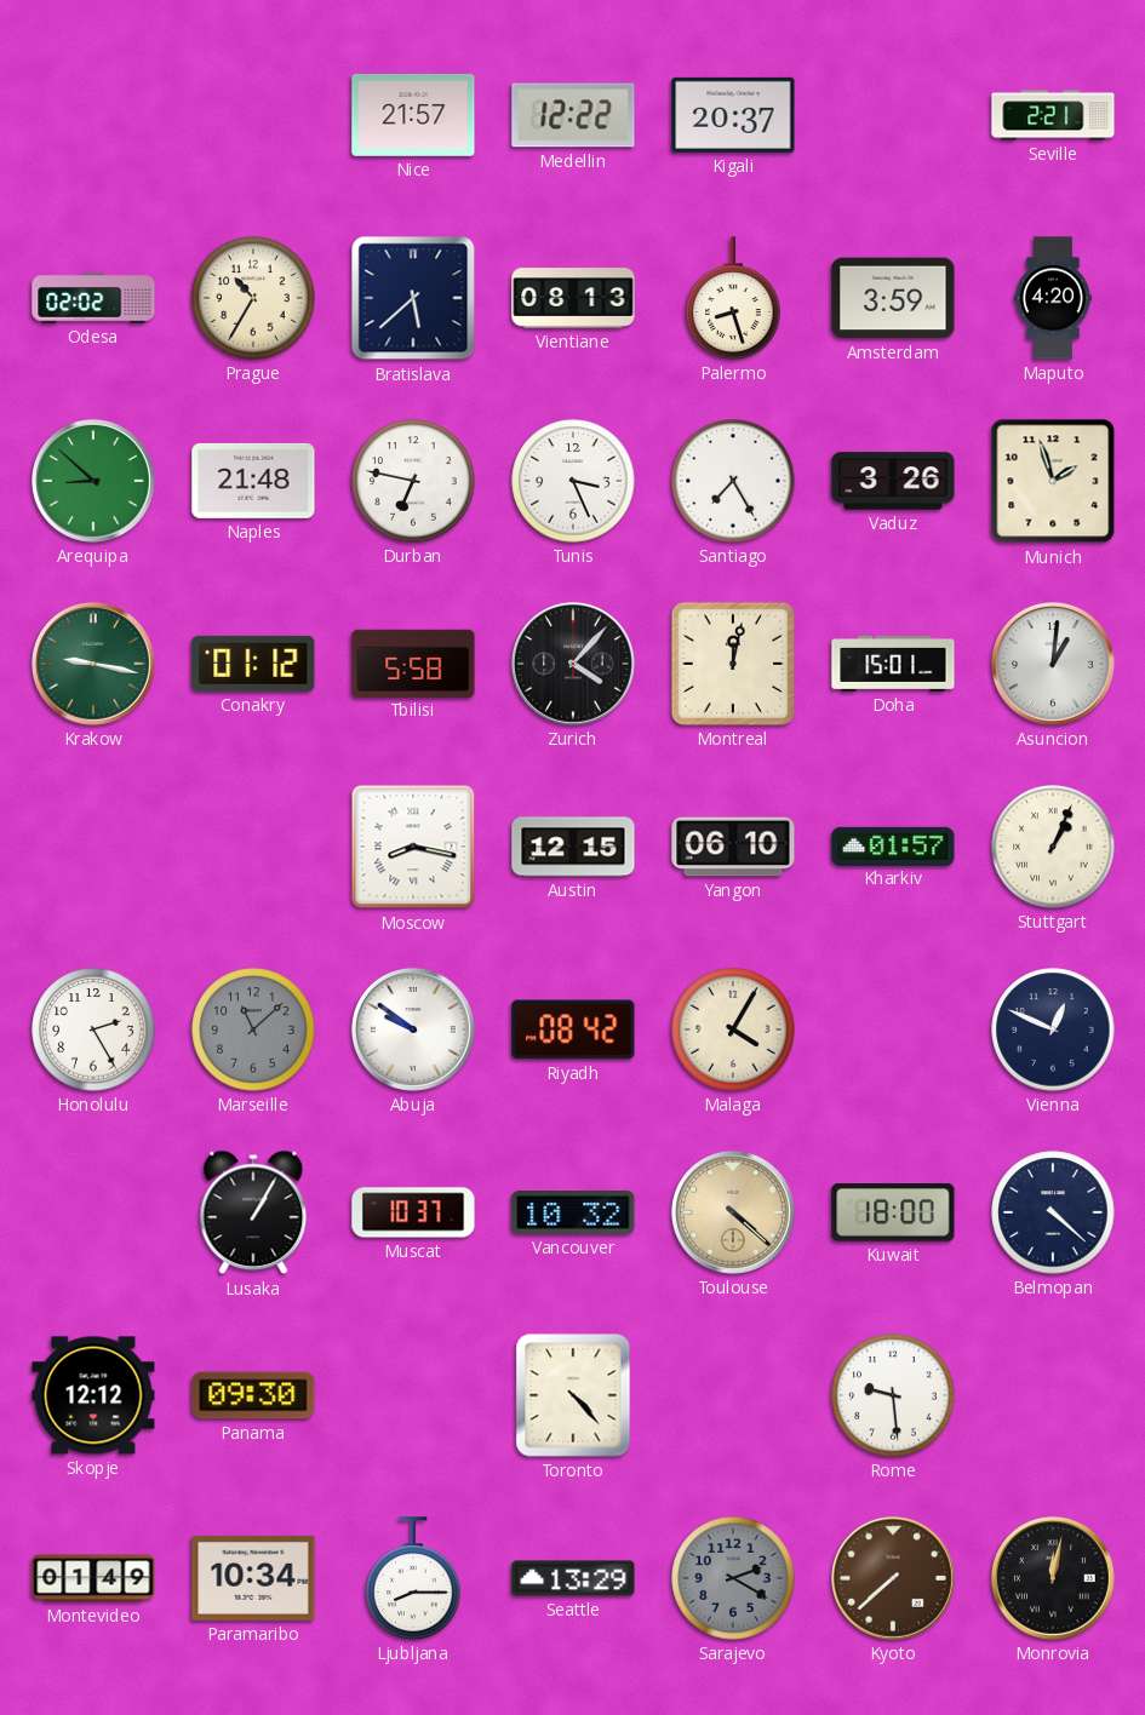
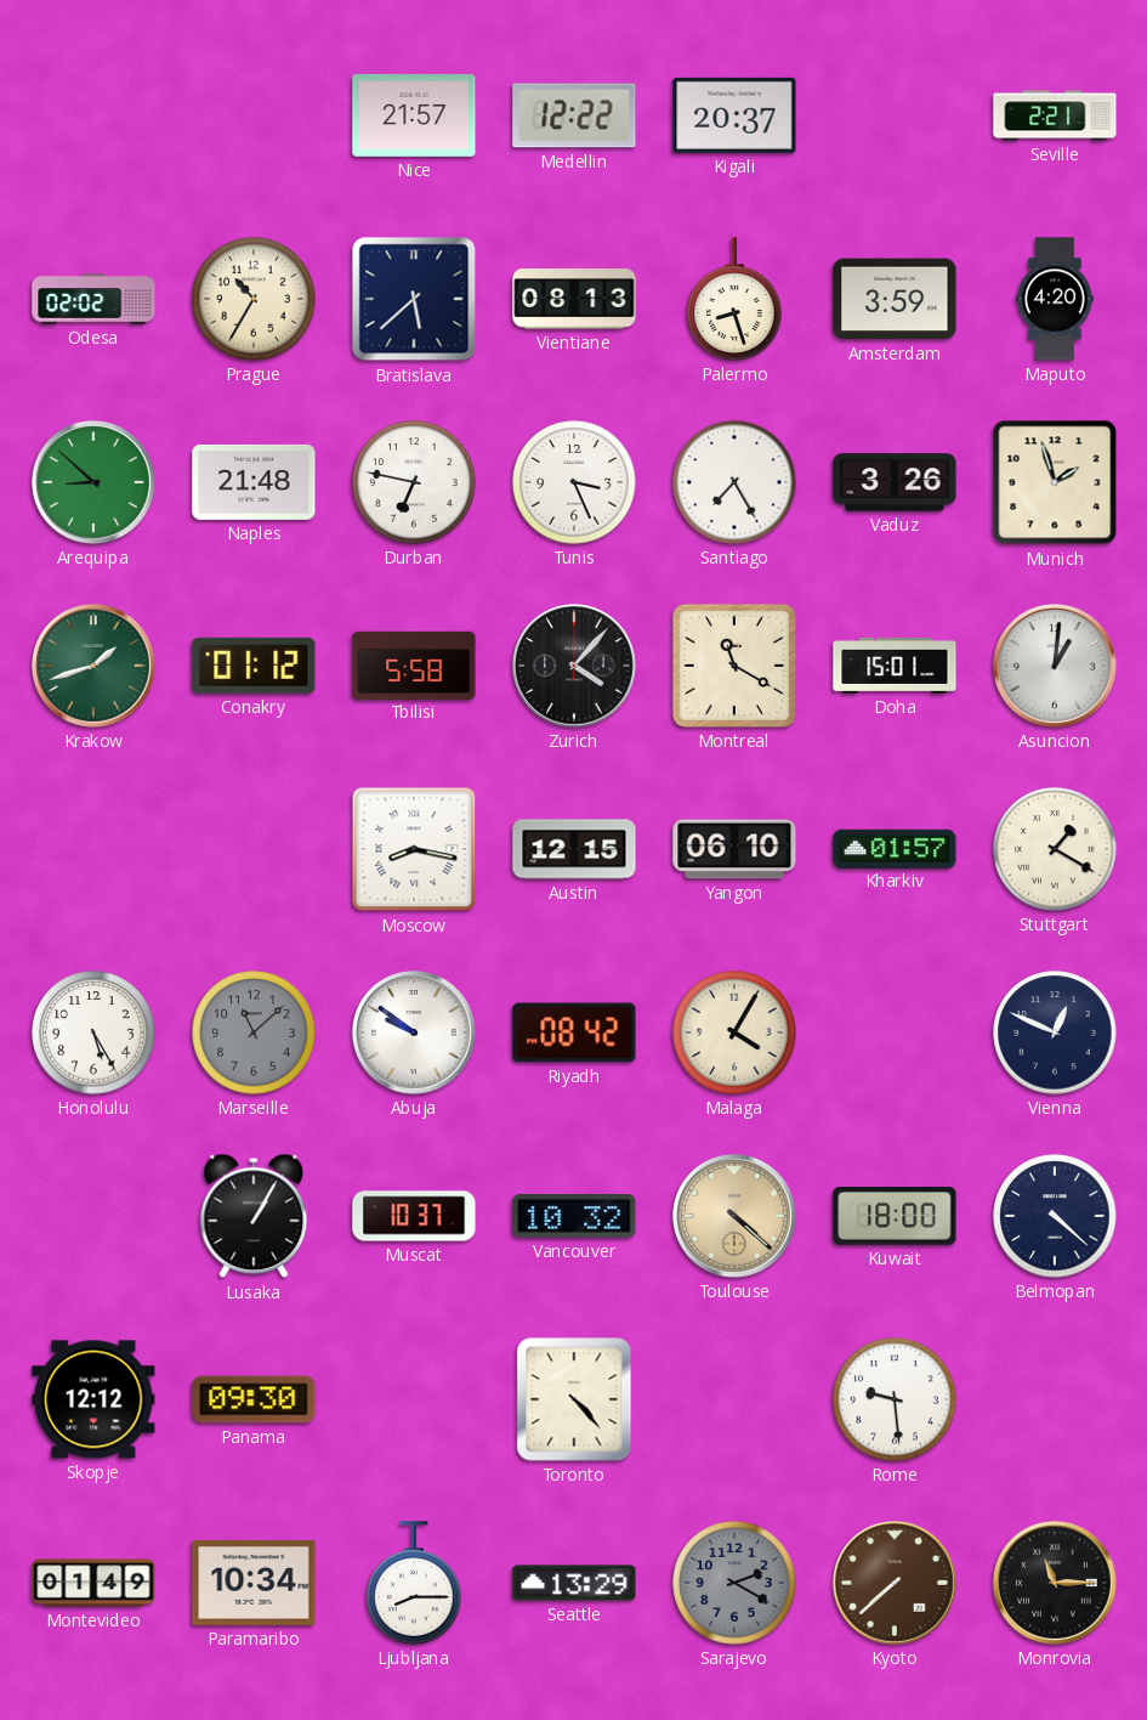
Krakow: 9:17 -> 1:42 (93, 666)
Montreal: 12:02 -> 11:20 (734, 666)
Stuttgart: 1:04 -> 1:20 (1055, 849)
Honolulu: 2:25 -> 5:25 (93, 1032)
Monrovia: 12:02 -> 11:15 (1055, 1583)
